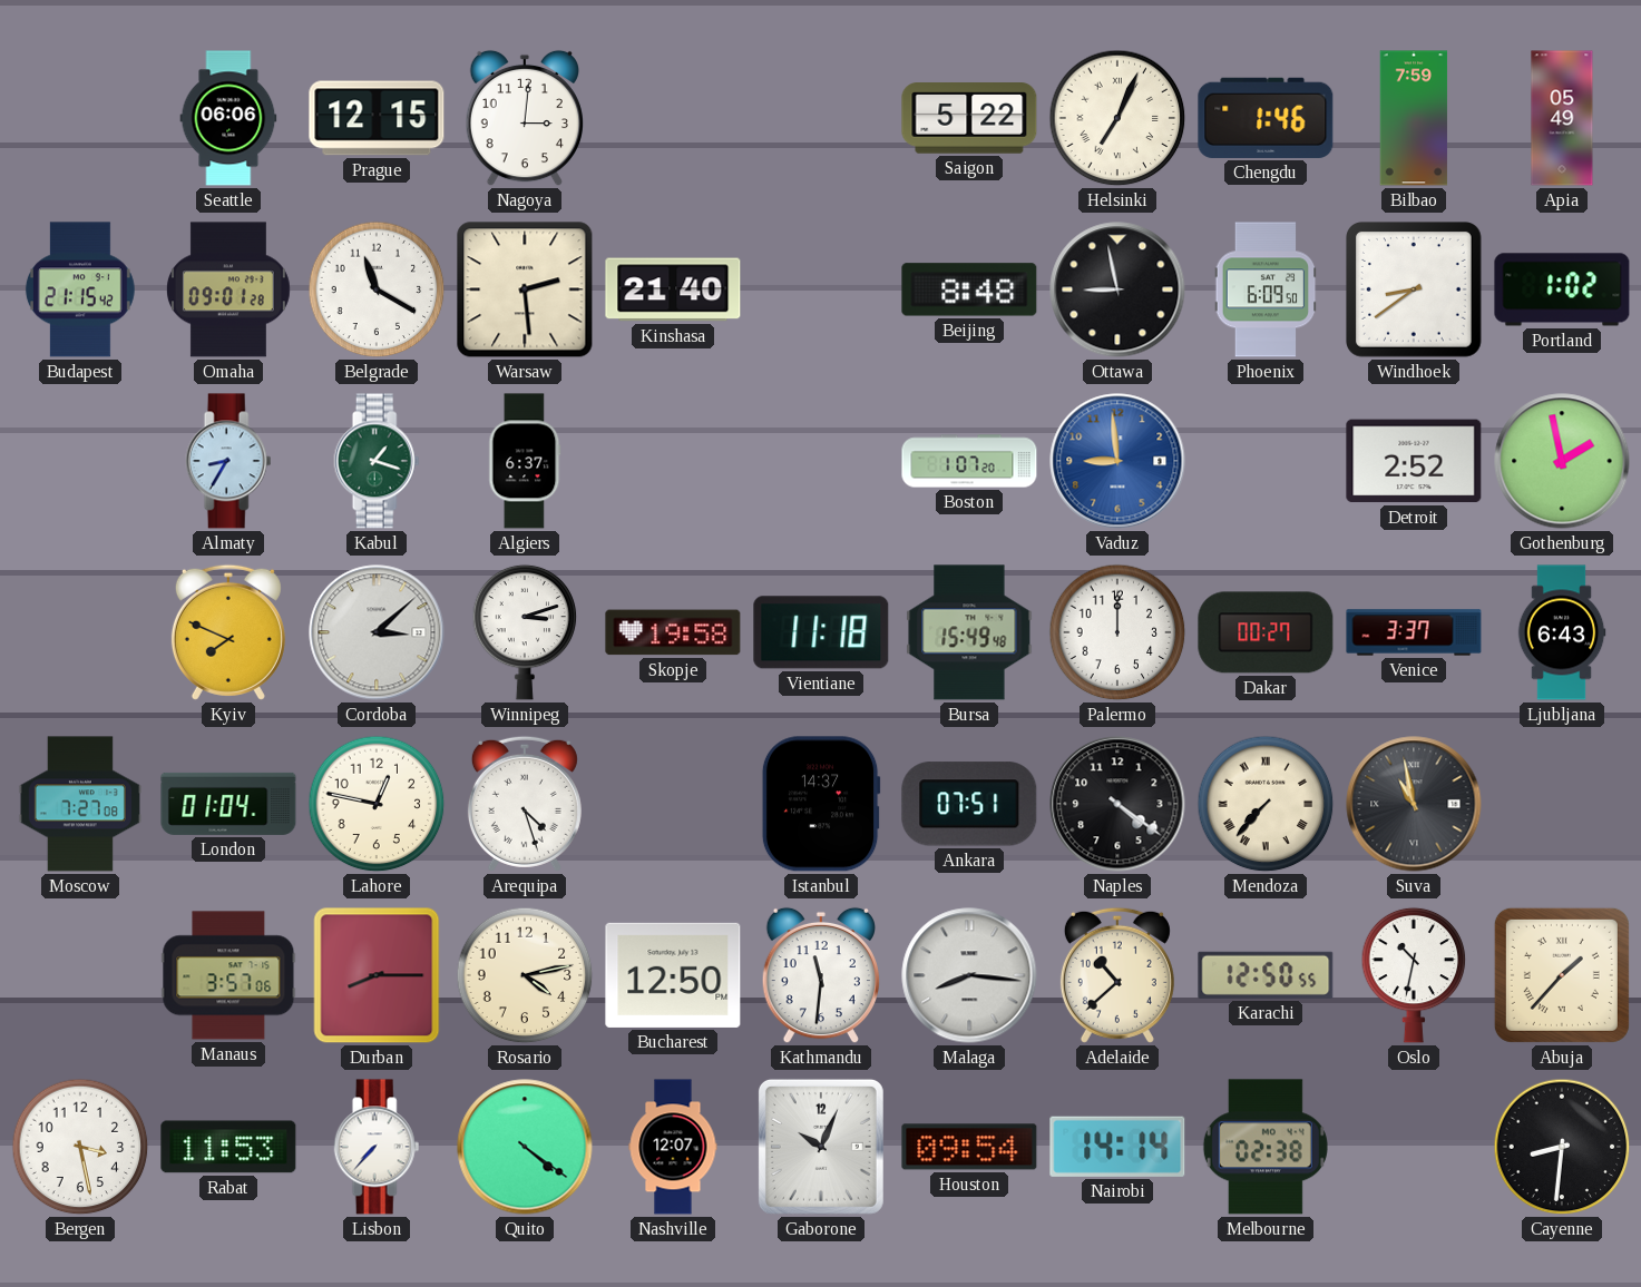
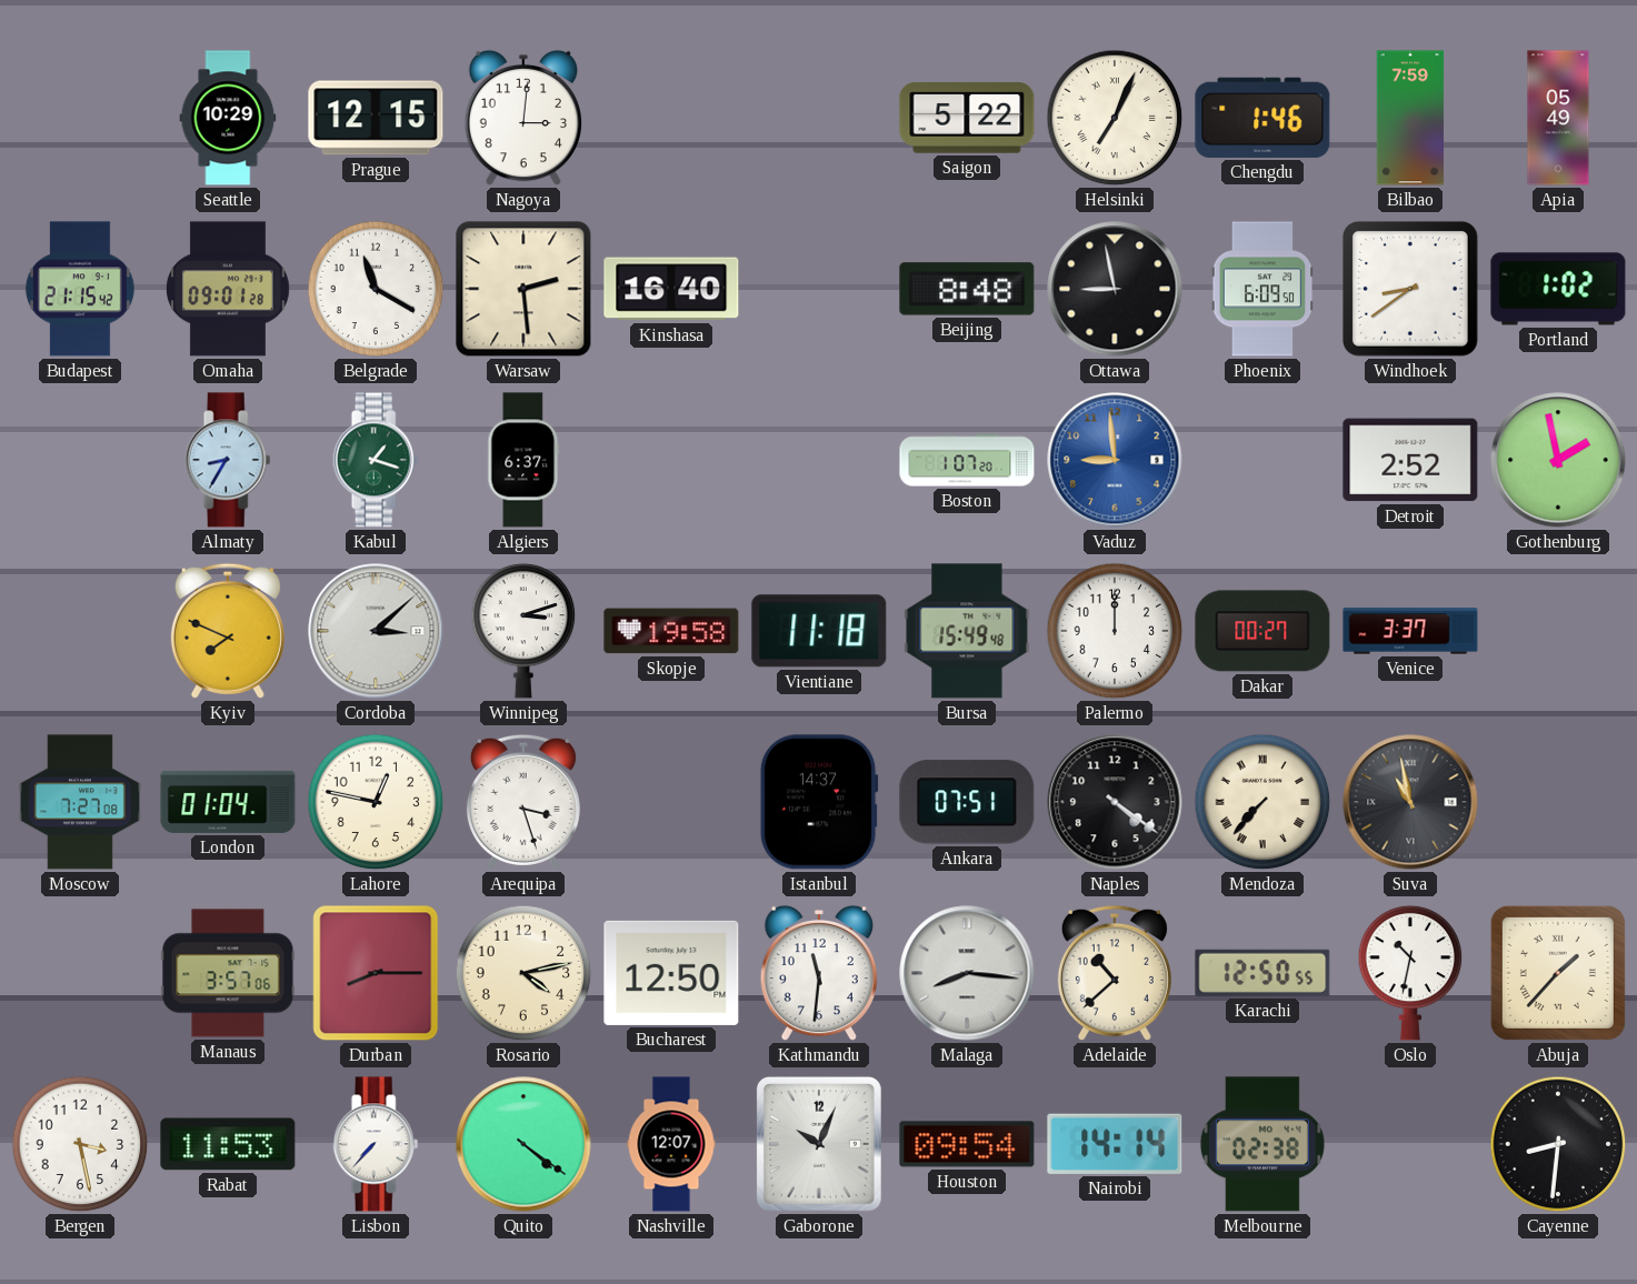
Seattle: 06:06 -> 10:29 (228, 118)
Kinshasa: 21:40 -> 16:40 (671, 289)
Ljubljana: 6:43 -> none (1562, 632)
Arequipa: 4:27 -> 3:27 (523, 802)
